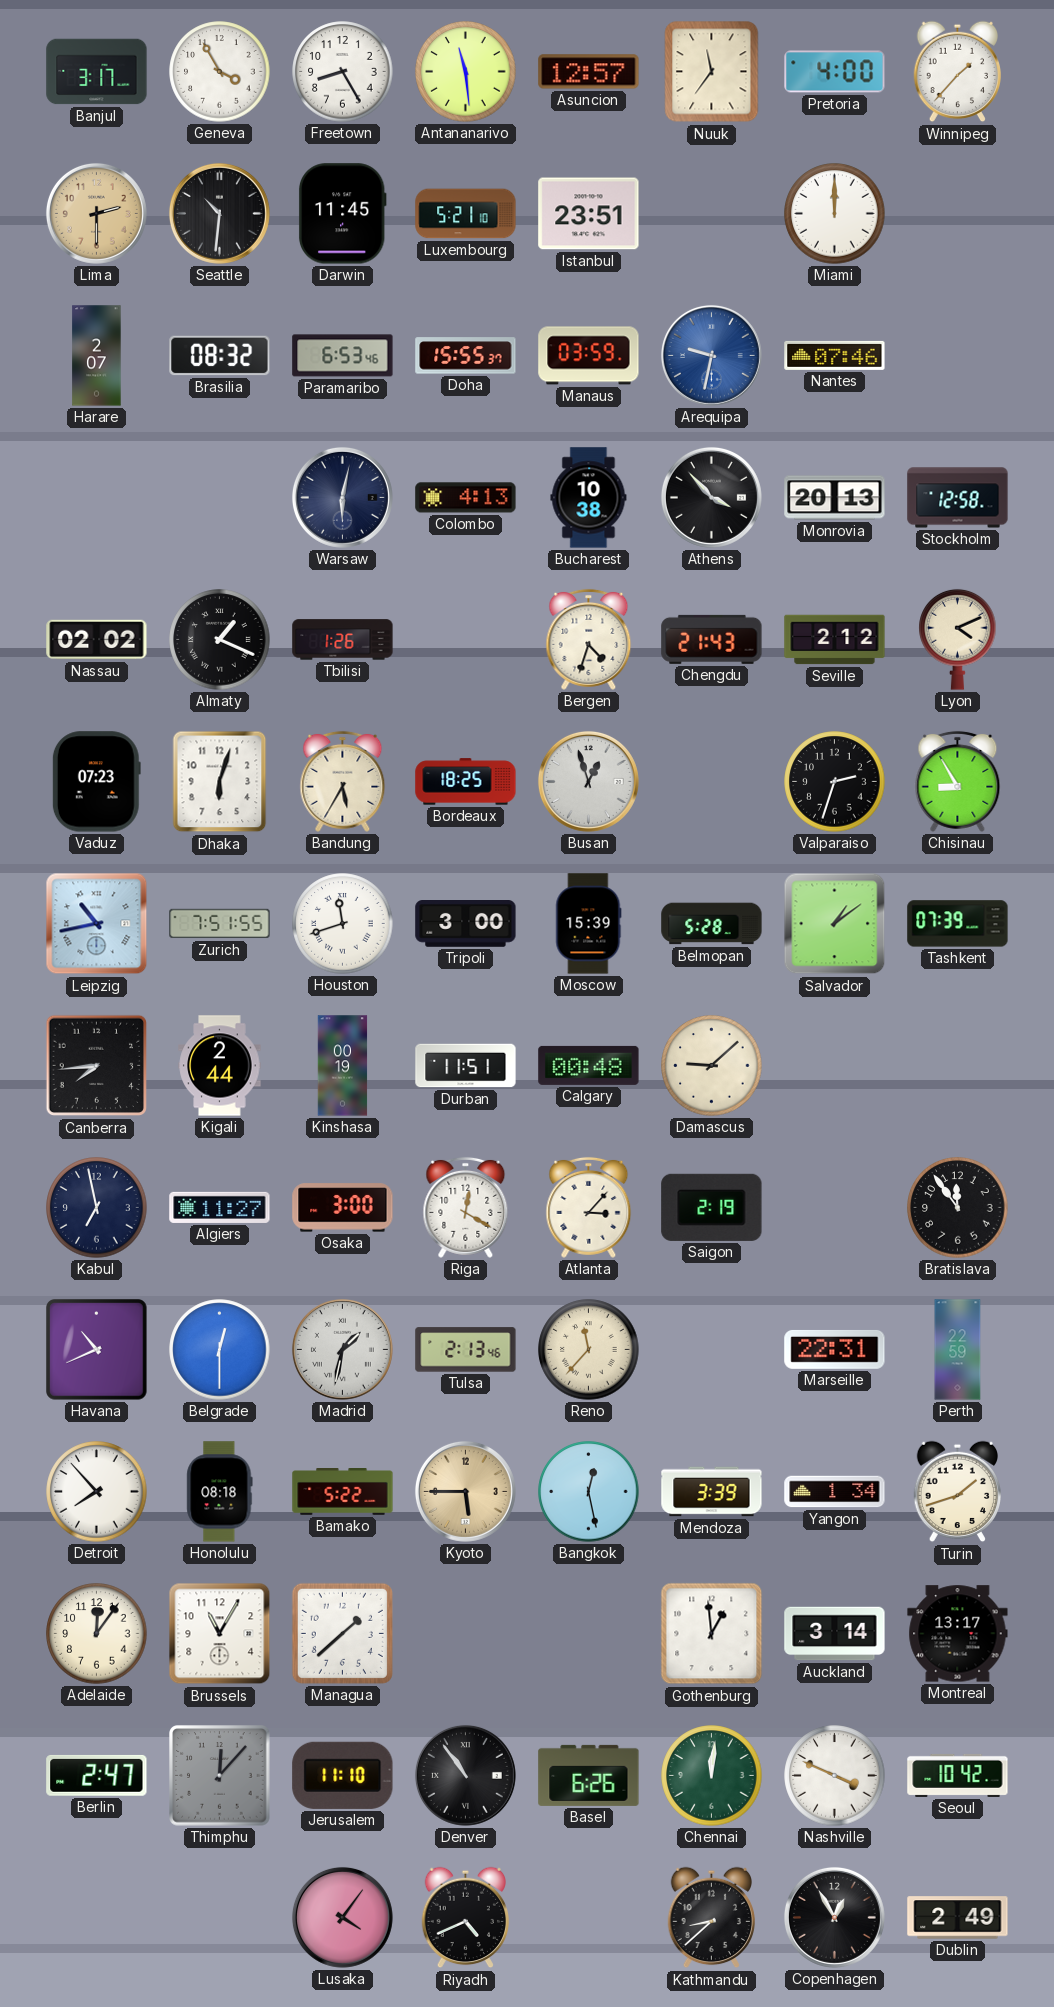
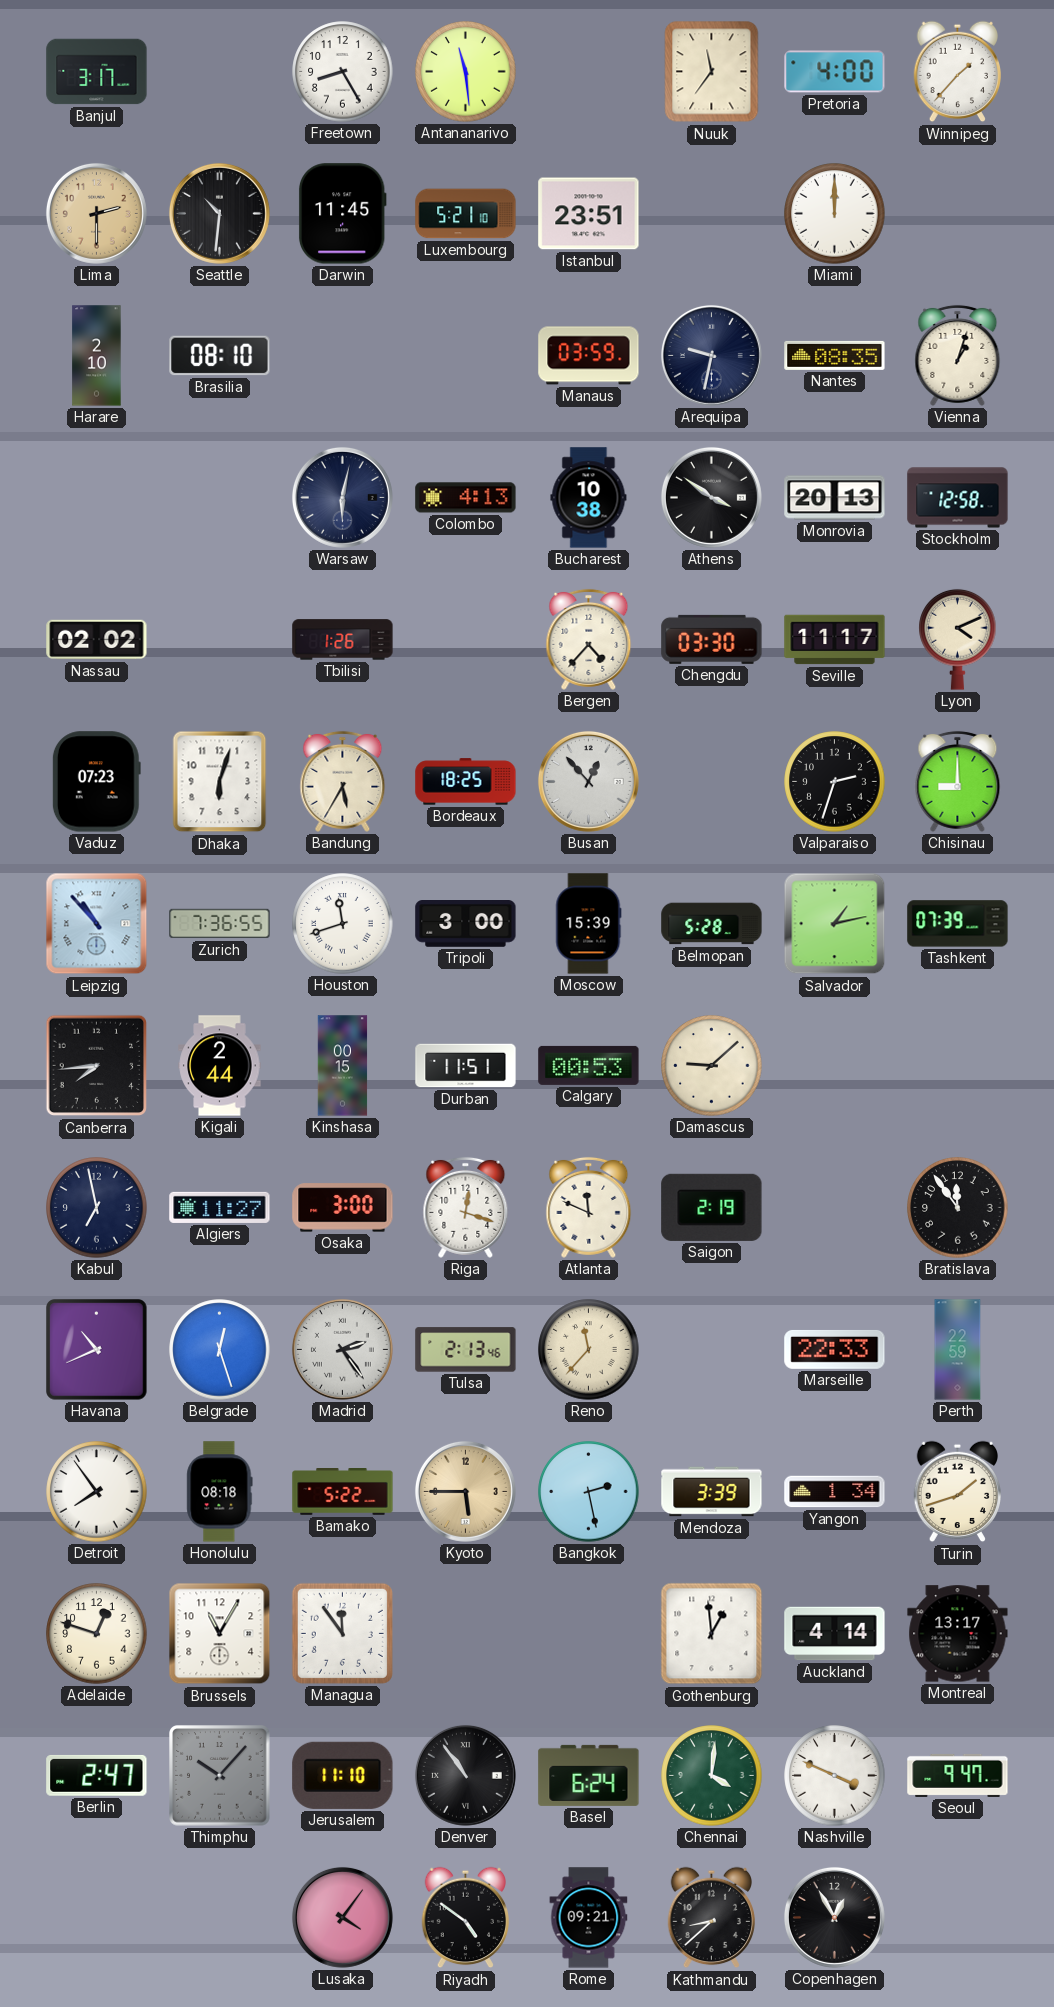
Geneva: 3:55 -> none (220, 72)
Asuncion: 12:57 -> none (589, 72)
Harare: 2:07 -> 2:10 (97, 356)
Brasilia: 08:32 -> 08:10 (220, 356)
Paramaribo: 6:53 -> none (343, 356)
Doha: 15:55 -> none (466, 356)
Arequipa dial: blue -> navy (711, 355)
Nantes: 07:46 -> 08:35 (835, 355)
Vienna: none -> 1:03 (958, 355)
Athens: 3:53 -> 3:51 (711, 497)
Almaty: 1:19 -> none (220, 640)
Bergen: 4:33 -> 4:37 (589, 639)
Chengdu: 21:43 -> 03:30 (712, 639)
Seville: 2:12 -> 11:17 (835, 640)
Busan: 12:57 -> 12:53 (588, 781)
Chisinau: 8:55 -> 9:00 (958, 781)
Leipzig: 10:43 -> 10:53 (97, 924)
Zurich: 7:51 -> 7:36 (220, 924)
Salvador: 1:09 -> 1:13 (835, 924)
Kinshasa: 00:19 -> 00:15 (343, 1066)
Calgary: 00:48 -> 00:53 (589, 1065)
Riga: 12:20 -> 12:18 (466, 1207)
Atlanta: 3:07 -> 11:49 (589, 1207)
Belgrade: 12:30 -> 12:27 (220, 1350)
Madrid: 1:32 -> 2:24 (342, 1349)
Marseille: 22:31 -> 22:33 (835, 1349)
Detroit: 7:53 -> 7:54 (97, 1492)
Bangkok: 12:28 -> 2:28 (589, 1492)
Adelaide: 12:06 -> 12:48 (97, 1634)
Managua: 1:38 -> 11:54 (342, 1633)
Auckland: 3:14 -> 4:14 (835, 1634)
Thimphu: 12:07 -> 10:07 (220, 1776)
Basel: 6:26 -> 6:24 (589, 1775)
Chennai: 12:01 -> 4:01 (712, 1776)
Seoul: 10:42 -> 9:47 (958, 1775)
Riyadh: 4:41 -> 4:51 (466, 1918)
Rome: none -> 09:21 (589, 1918)
Dublin: 2:49 -> none (958, 1918)
